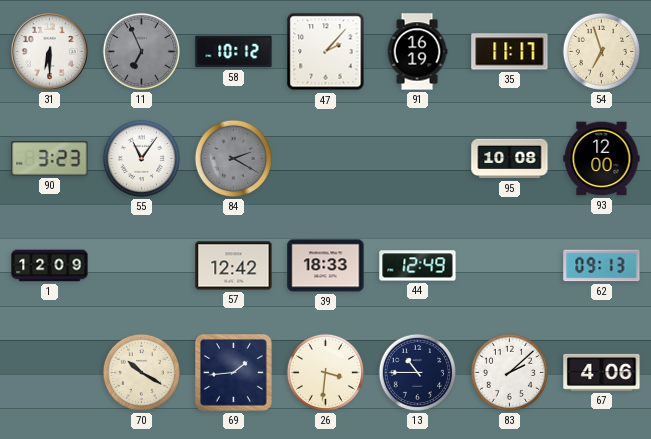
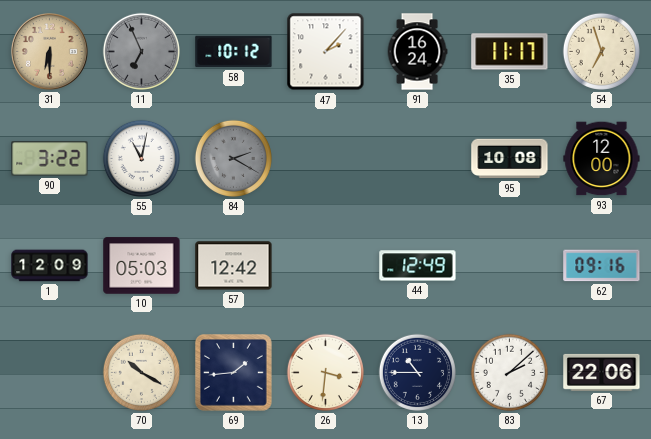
31 dial: white -> champagne (50, 52)
91: 16:19 -> 16:24 (417, 52)
90: 3:23 -> 3:22 (50, 159)
55: 11:06 -> 11:02 (141, 158)
10: none -> 05:03 (142, 266)
39: 18:33 -> none (326, 266)
62: 09:13 -> 09:16 (602, 266)
67: 4:06 -> 22:06 (602, 372)
